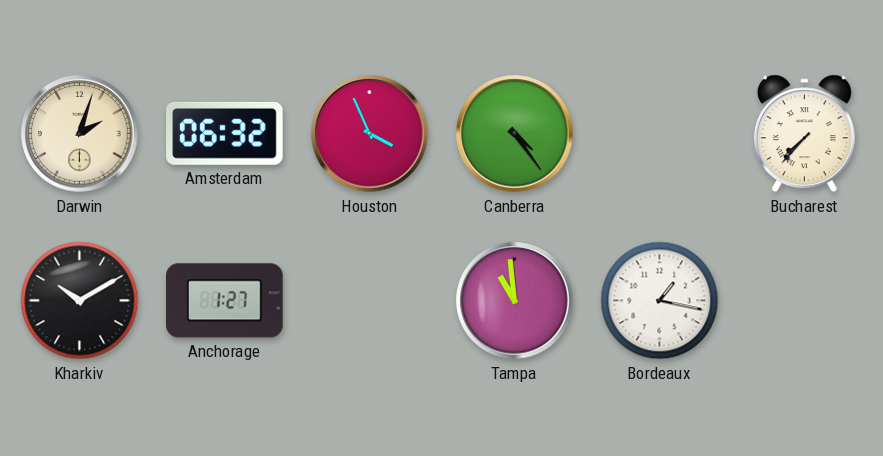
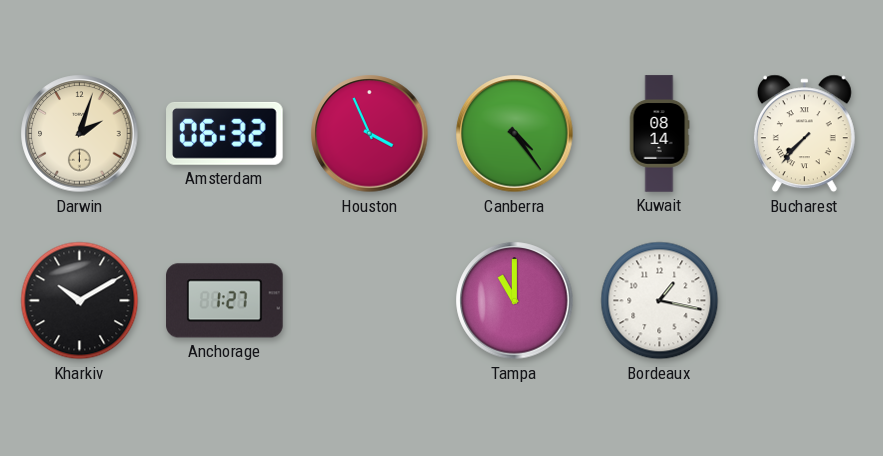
Kuwait: none -> 08:14 (659, 134)
Tampa: 10:59 -> 11:00 (515, 301)
